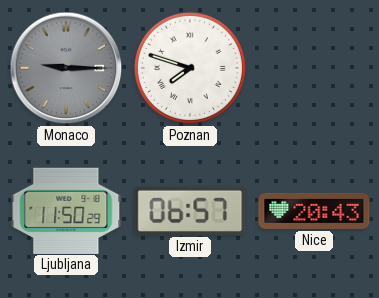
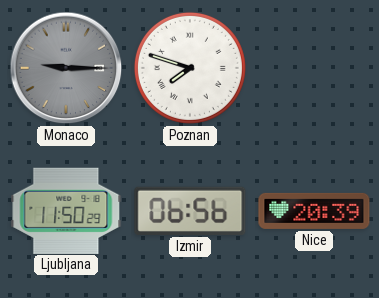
Izmir: 06:57 -> 06:56 (190, 211)
Nice: 20:43 -> 20:39 (314, 211)
